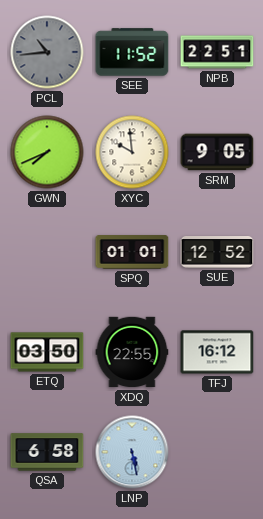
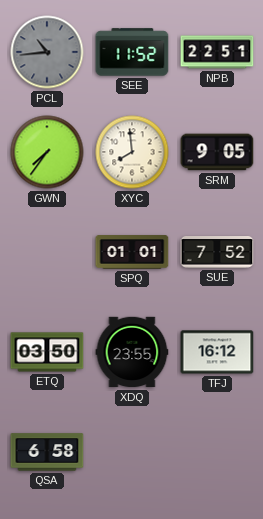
GWN: 7:41 -> 7:36 (47, 152)
XYC: 9:59 -> 7:59 (132, 152)
SUE: 12:52 -> 7:52 (217, 253)
XDQ: 22:55 -> 23:55 (132, 352)
LNP: 5:28 -> none (132, 452)
